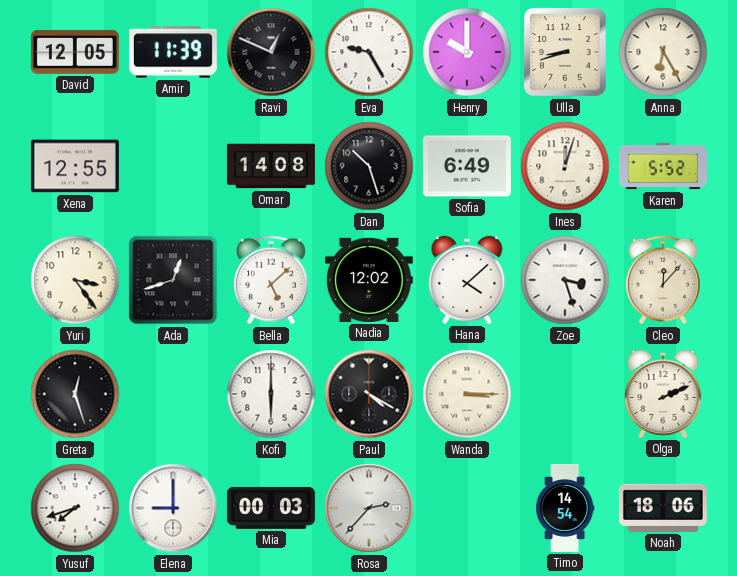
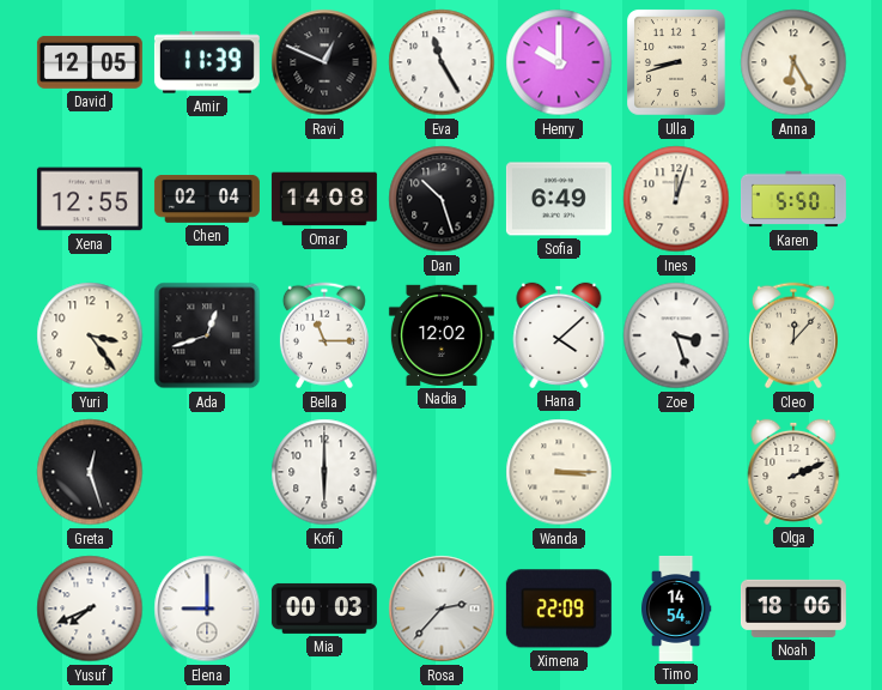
Eva: 9:25 -> 11:25 (442, 62)
Chen: none -> 02:04 (207, 200)
Karen: 5:52 -> 5:50 (793, 199)
Bella: 5:08 -> 11:15 (324, 335)
Paul: 4:20 -> none (369, 394)
Yusuf: 7:42 -> 7:41 (90, 609)
Ximena: none -> 22:09 (559, 609)
